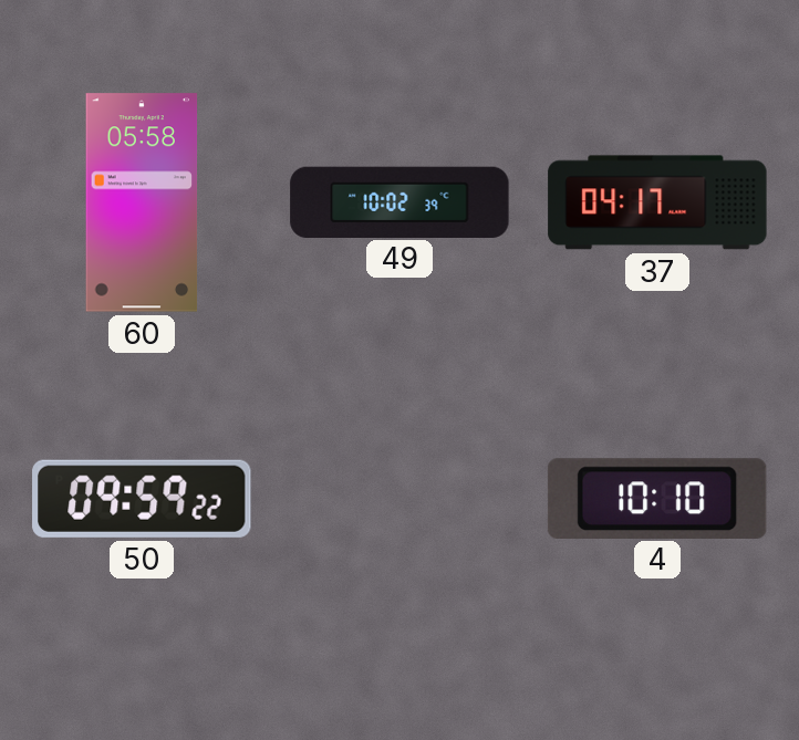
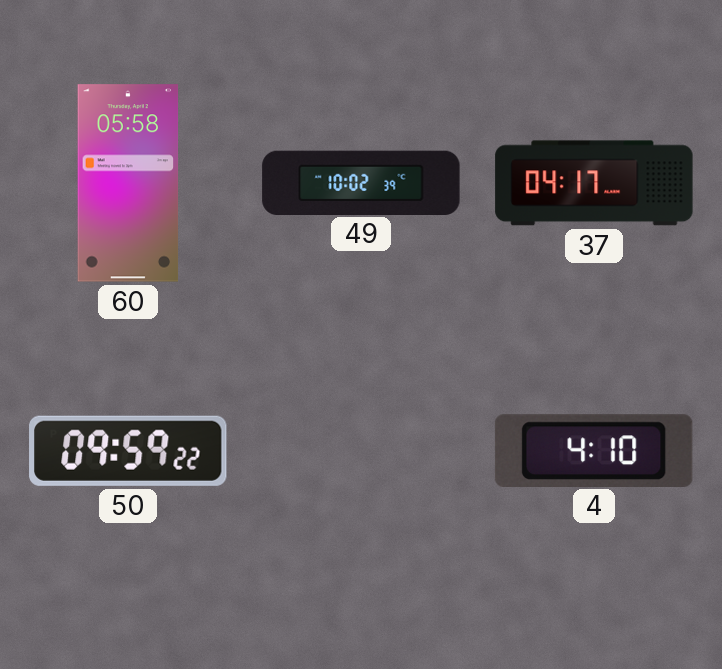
4: 10:10 -> 4:10 (594, 450)
